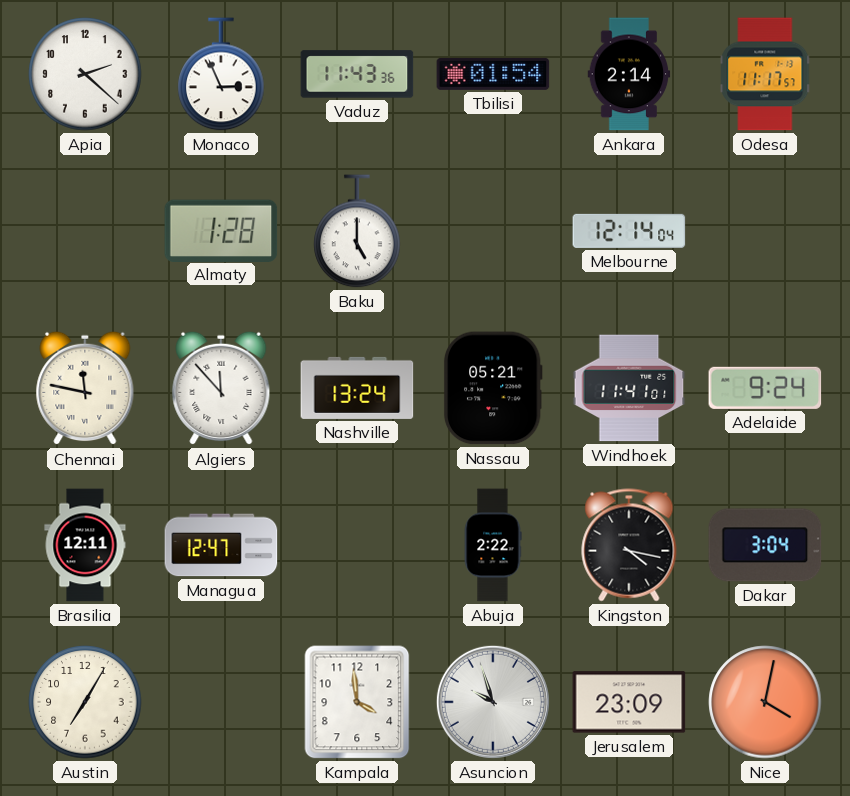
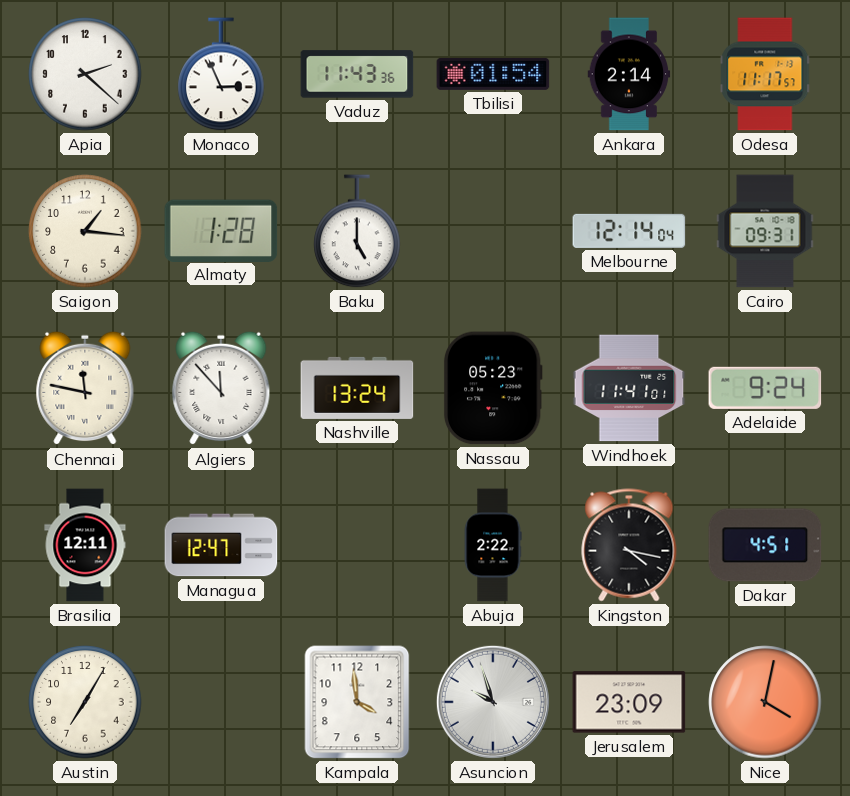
Saigon: none -> 1:16 (85, 231)
Cairo: none -> 09:31 (765, 231)
Nassau: 05:21 -> 05:23 (493, 388)
Dakar: 3:04 -> 4:51 (765, 545)
